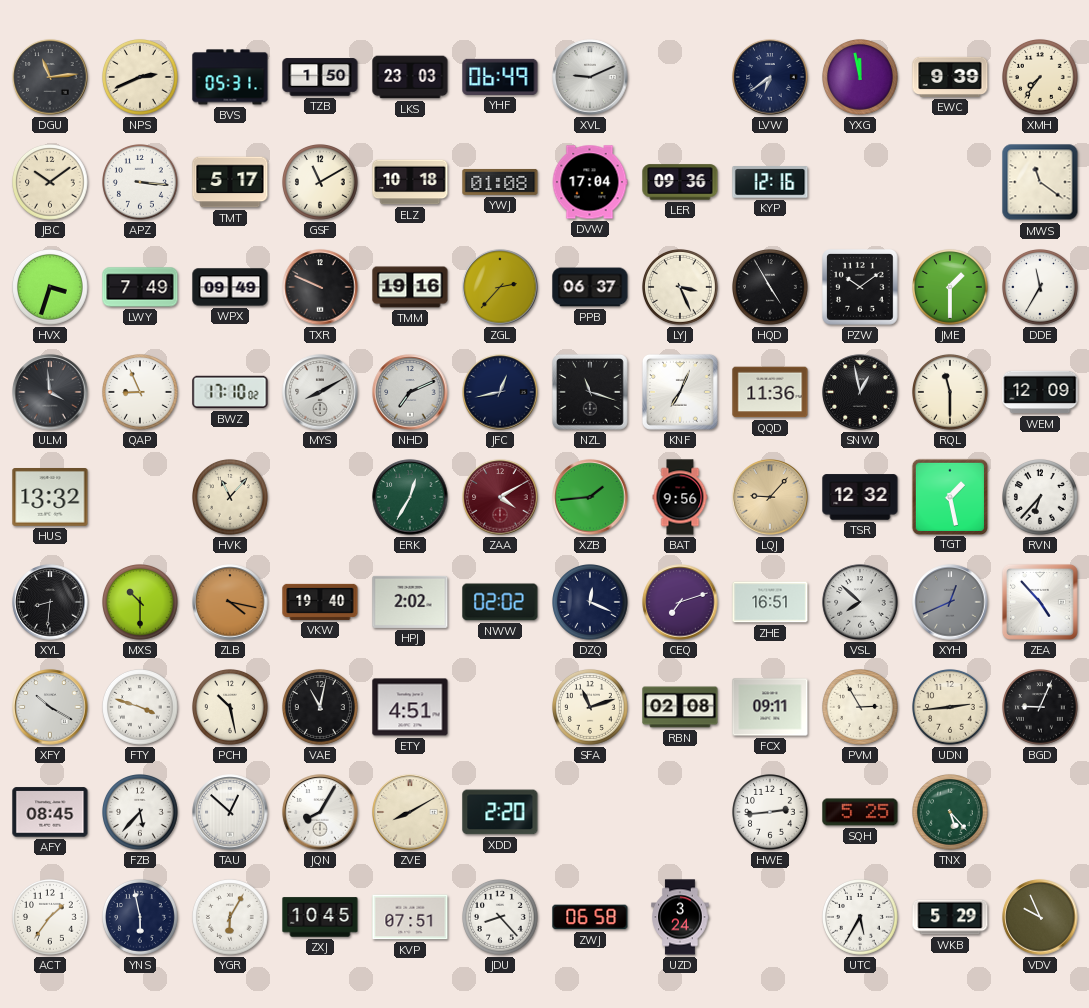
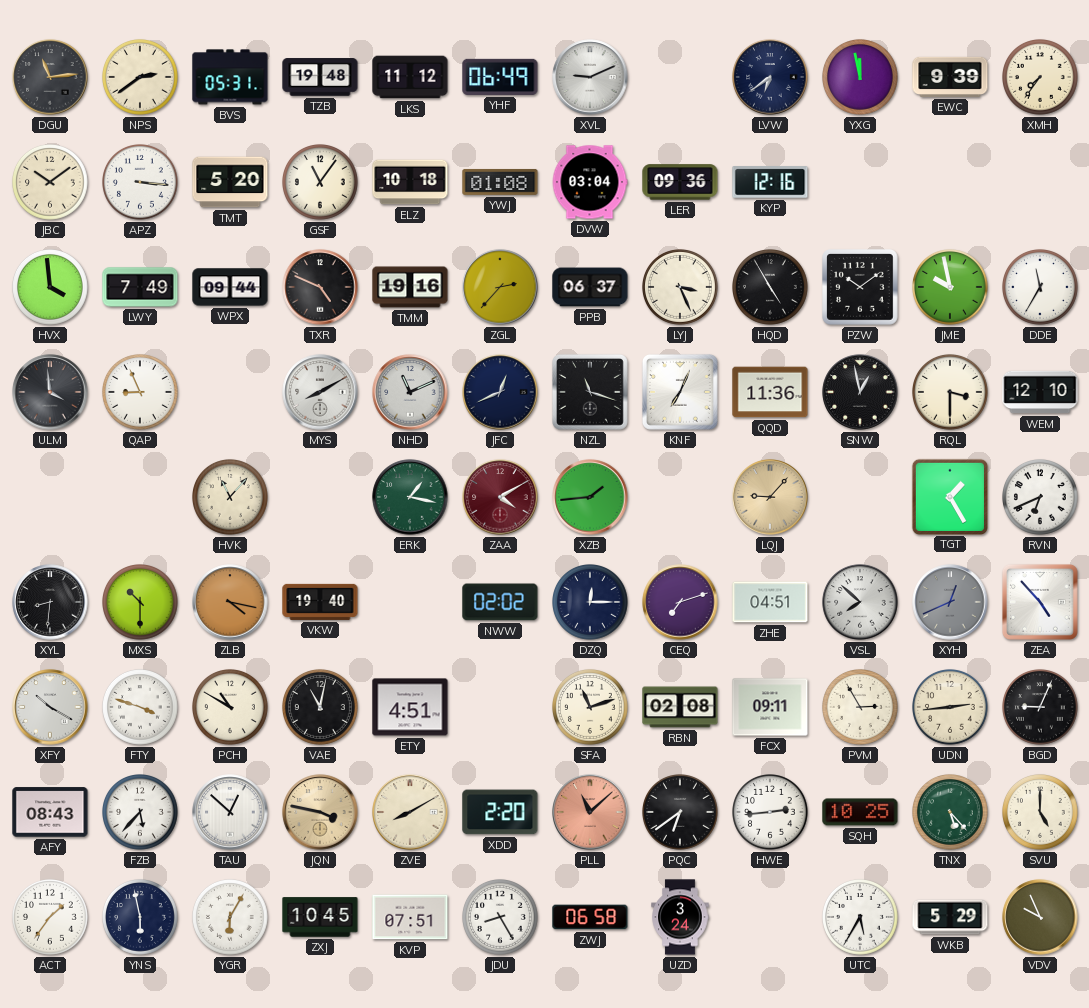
NPS: 2:41 -> 2:39 (141, 78)
TZB: 1:50 -> 19:48 (320, 77)
LKS: 23:03 -> 11:12 (410, 77)
TMT: 5:17 -> 5:20 (230, 182)
GSF: 11:10 -> 11:06 (321, 183)
DVW: 17:04 -> 03:04 (590, 182)
MWS: 11:21 -> none (1040, 182)
HVX: 3:33 -> 3:59 (51, 288)
WPX: 09:49 -> 09:44 (230, 287)
TXR: 9:49 -> 4:49 (320, 287)
JME: 1:30 -> 9:58 (951, 288)
BWZ: 17:10 -> none (230, 392)
NHD: 7:11 -> 11:11 (410, 392)
JFC: 12:43 -> 12:41 (500, 392)
RQL: 11:30 -> 3:30 (951, 393)
WEM: 12:09 -> 12:10 (1040, 392)
HUS: 13:32 -> none (50, 498)
ERK: 12:35 -> 1:17 (410, 497)
BAT: 9:56 -> none (680, 497)
TSR: 12:32 -> none (860, 497)
TGT: 1:28 -> 1:25 (949, 496)
RVN: 6:37 -> 6:41 (1041, 498)
HPJ: 2:02 -> none (410, 602)
DZQ: 12:19 -> 12:15 (591, 603)
ZHE: 16:51 -> 04:51 (770, 602)
PCH: 10:28 -> 10:50 (231, 708)
AFY: 08:45 -> 08:43 (50, 812)
JQN: 8:05 -> 3:47 (320, 812)
JQN dial: white -> champagne (320, 812)
PLL: none -> 11:08 (590, 812)
PQC: none -> 6:39 (681, 813)
SQH: 5:25 -> 10:25 (860, 812)
SVU: none -> 5:00 (1041, 813)
JDU: 8:23 -> 8:25 (501, 918)
